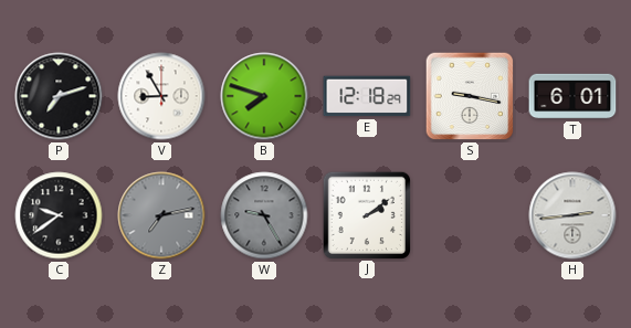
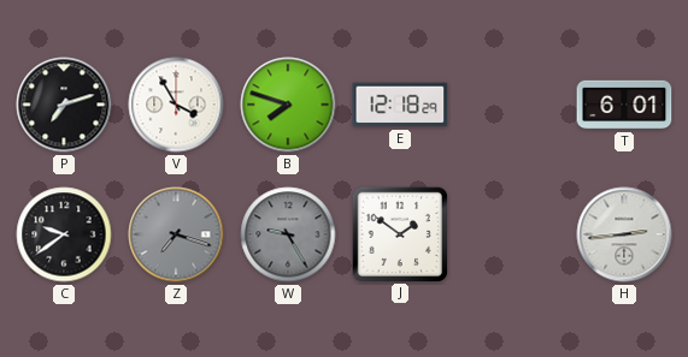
V: 8:55 -> 3:55 (176, 105)
S: 9:17 -> none (470, 96)
Z: 7:13 -> 7:18 (176, 234)
J: 2:09 -> 1:51 (399, 233)
